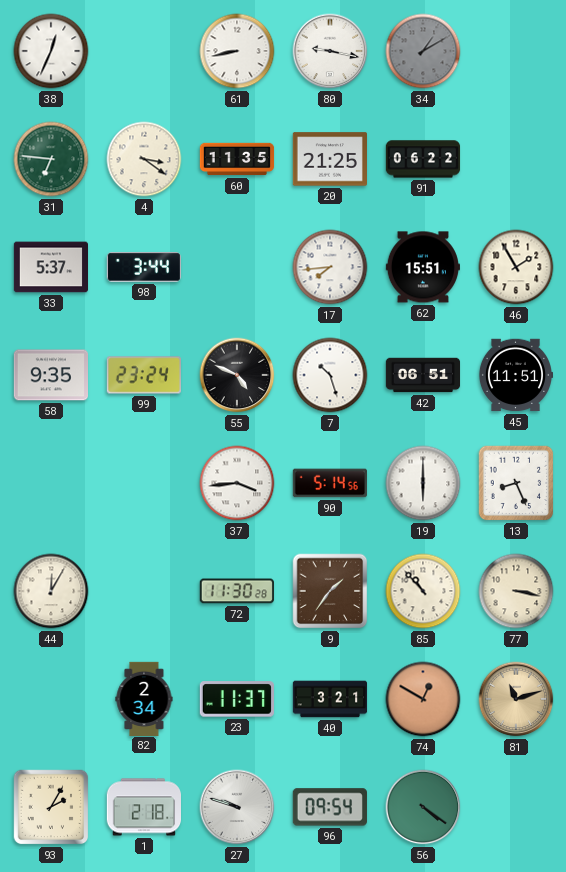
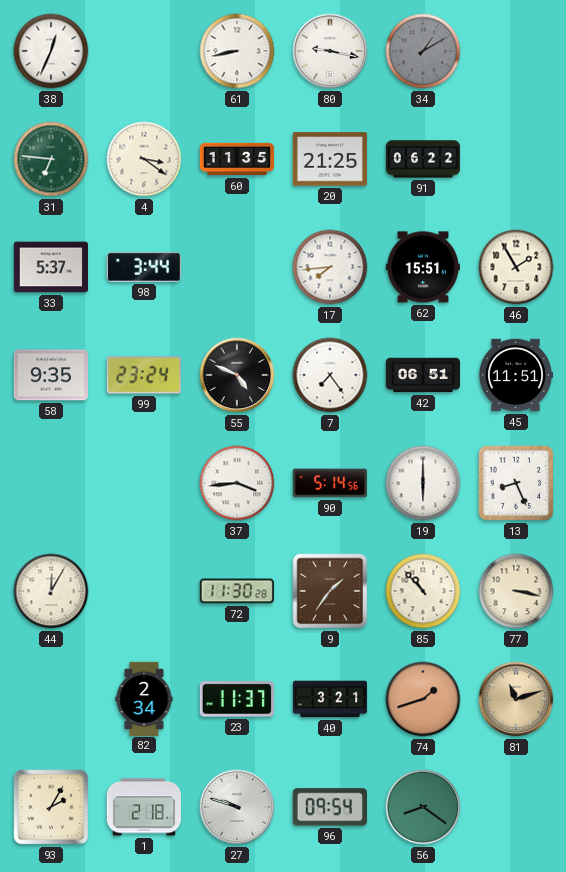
7: 10:27 -> 7:24 (330, 375)
74: 12:50 -> 1:42 (423, 699)
56: 4:21 -> 8:21 (423, 807)
